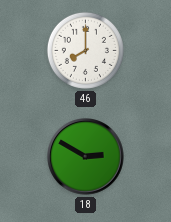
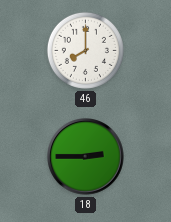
18: 2:50 -> 2:45 (86, 157)
